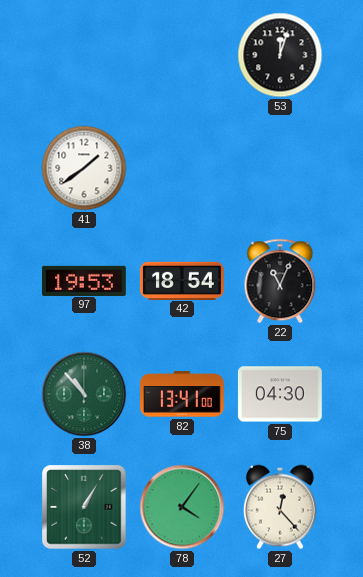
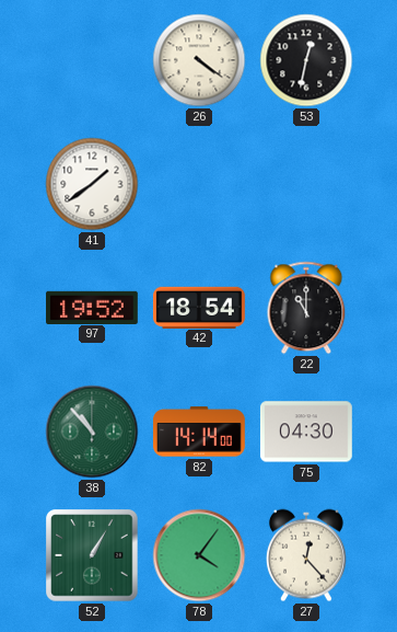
26: none -> 4:21 (199, 60)
53: 12:03 -> 12:32 (306, 60)
97: 19:53 -> 19:52 (93, 307)
22: 11:04 -> 11:00 (306, 308)
82: 13:41 -> 14:14 (200, 432)
